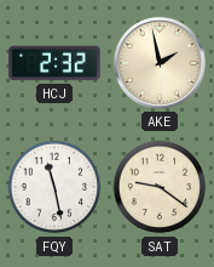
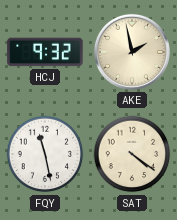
HCJ: 2:32 -> 9:32 (45, 52)
SAT: 9:21 -> 4:21 (132, 154)
